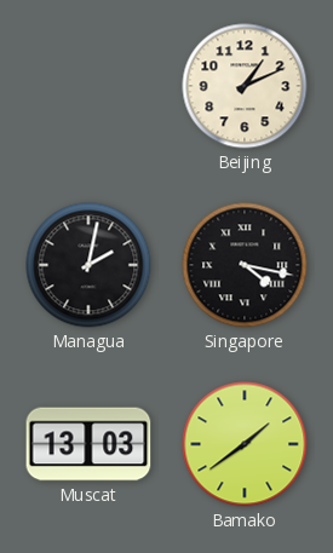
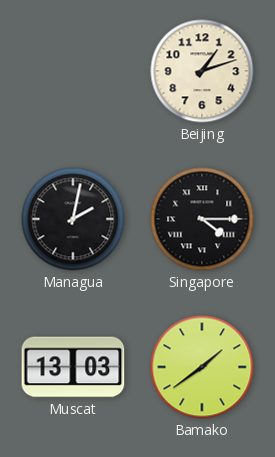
Beijing: 1:11 -> 1:12 (202, 71)
Singapore: 4:17 -> 4:15 (202, 219)
